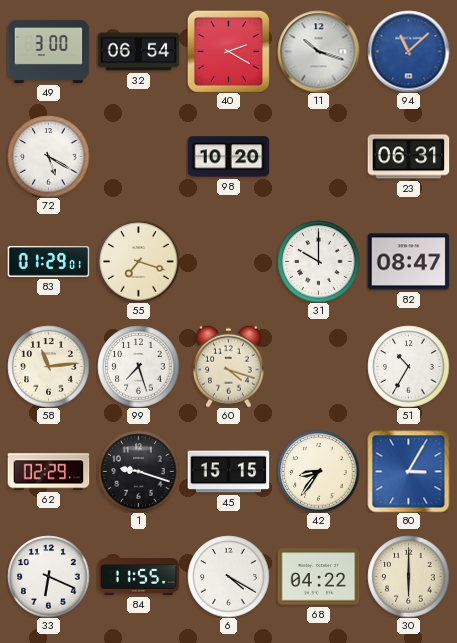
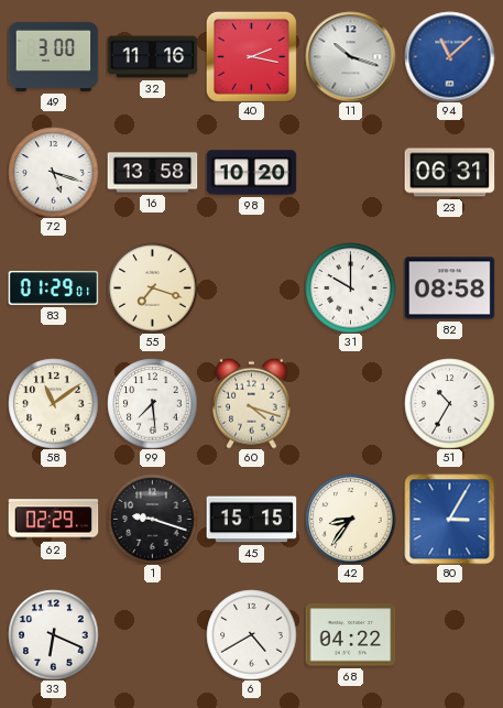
32: 06:54 -> 11:16 (152, 57)
40: 2:20 -> 2:17 (251, 56)
72: 5:20 -> 5:18 (53, 172)
16: none -> 13:58 (152, 173)
82: 08:47 -> 08:58 (449, 288)
58: 11:14 -> 11:09 (53, 403)
99: 7:27 -> 7:29 (152, 403)
84: 11:55 -> none (138, 577)
6: 4:20 -> 4:40 (251, 634)
30: 6:00 -> none (408, 576)
